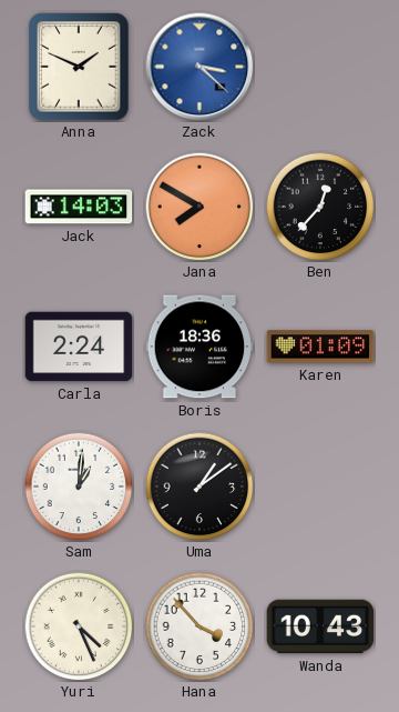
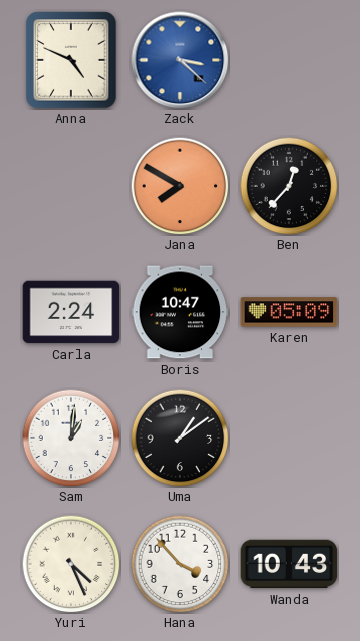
Anna: 1:49 -> 4:49 (71, 60)
Jack: 14:03 -> none (79, 207)
Boris: 18:36 -> 10:47 (180, 312)
Karen: 01:09 -> 05:09 (289, 312)
